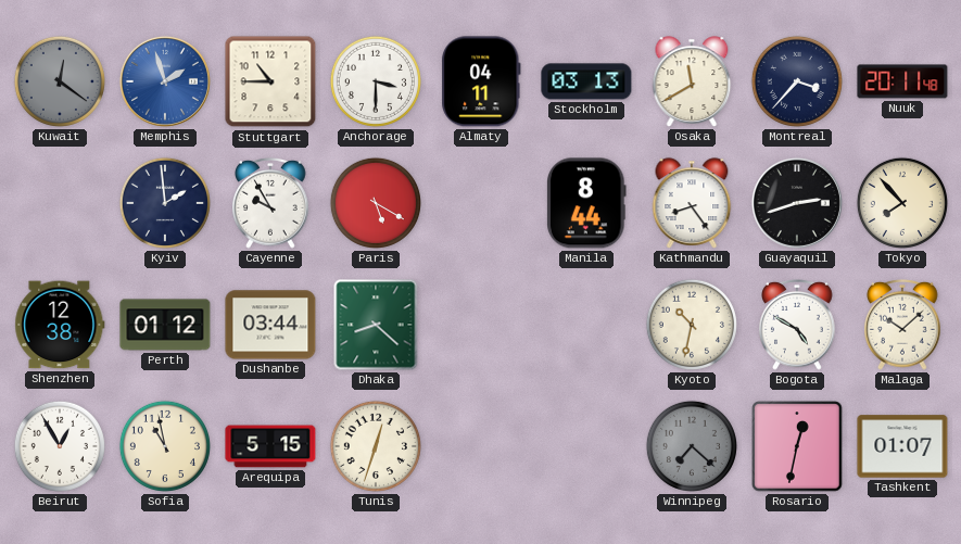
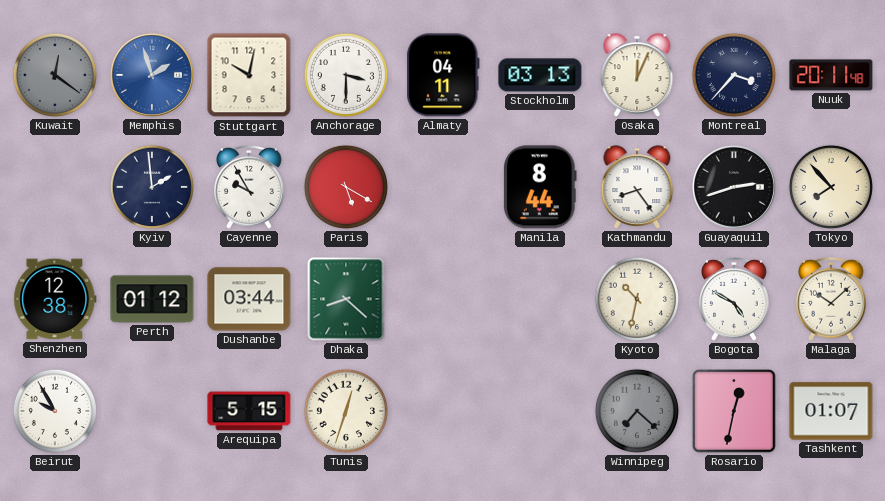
Stuttgart: 10:45 -> 10:02 (249, 75)
Osaka: 11:40 -> 12:04 (637, 75)
Beirut: 12:55 -> 9:55 (55, 411)
Sofia: 10:58 -> none (165, 446)
